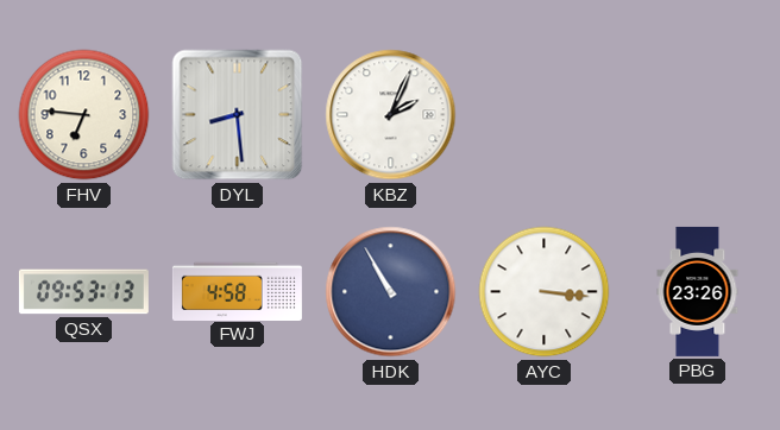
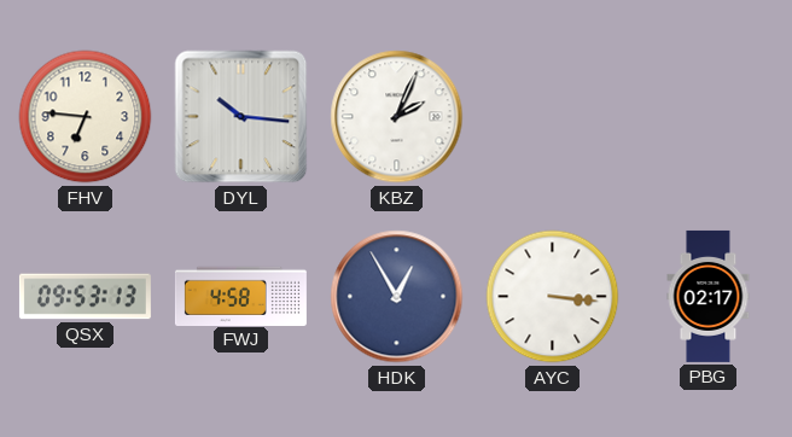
DYL: 8:29 -> 10:16 (241, 117)
HDK: 10:55 -> 12:55 (397, 297)
PBG: 23:26 -> 02:17 (709, 296)
